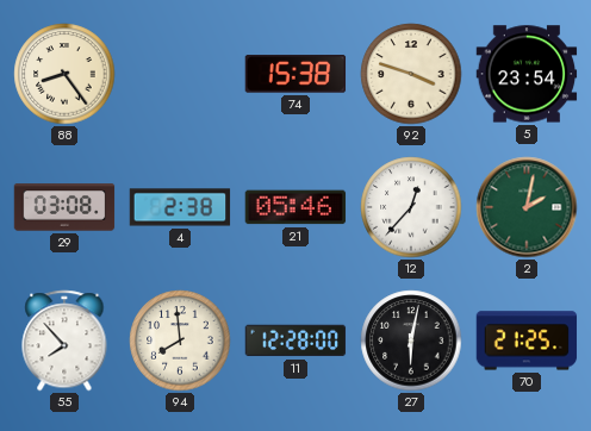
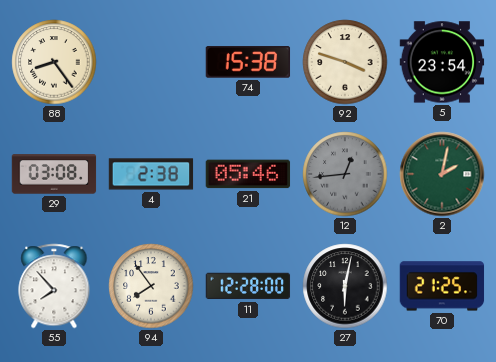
12: 12:37 -> 12:44 (345, 174)
12 dial: white -> grey (345, 174)
94: 7:59 -> 7:54 (151, 286)
